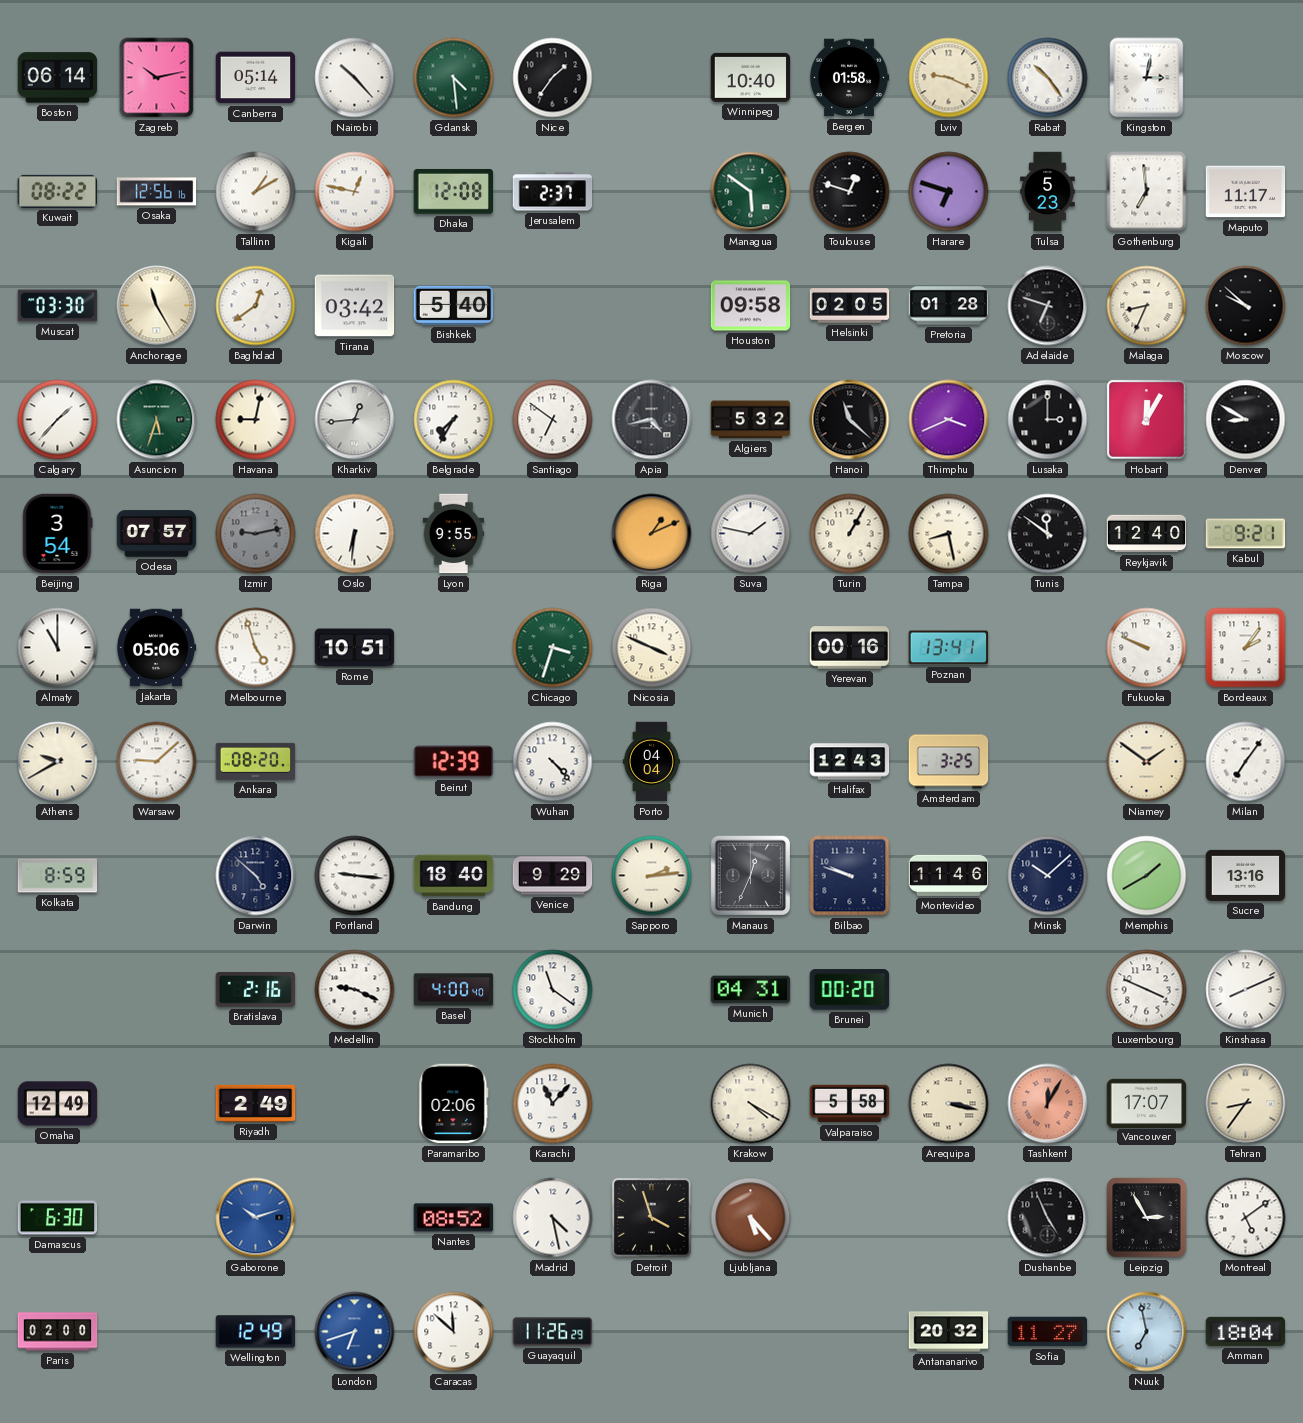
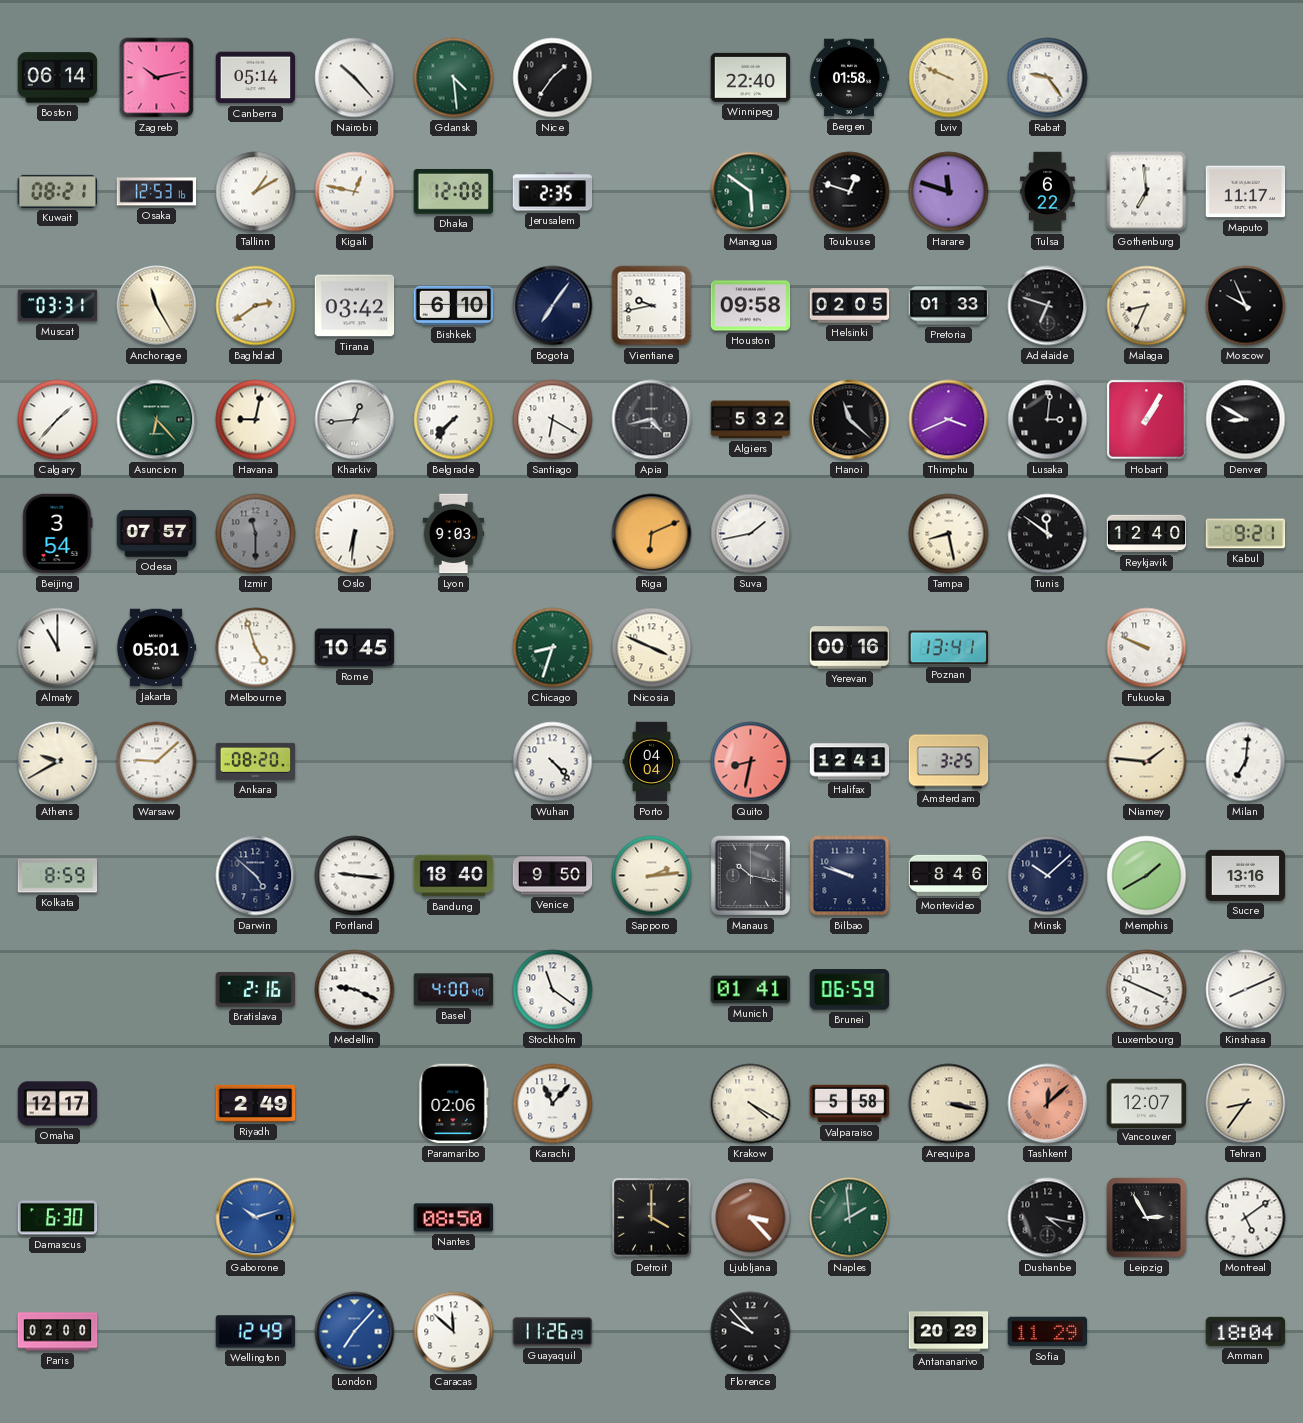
Winnipeg: 10:40 -> 22:40 (751, 77)
Lviv: 9:19 -> 9:49 (949, 78)
Rabat: 10:24 -> 9:24 (1048, 78)
Kingston: 3:02 -> none (1147, 78)
Kuwait: 08:22 -> 08:21 (58, 191)
Osaka: 12:56 -> 12:53 (157, 192)
Jerusalem: 2:37 -> 2:35 (553, 192)
Harare: 6:48 -> 11:48 (949, 192)
Tulsa: 5:23 -> 6:22 (1048, 192)
Muscat: 03:30 -> 03:31 (58, 306)
Baghdad: 12:39 -> 2:39 (256, 306)
Bishkek: 5:40 -> 6:10 (454, 305)
Bogota: none -> 7:06 (553, 306)
Vientiane: none -> 9:43 (652, 306)
Pretoria: 01:28 -> 01:33 (949, 306)
Moscow: 9:52 -> 9:56 (1246, 306)
Asuncion: 5:33 -> 6:23 (157, 420)
Belgrade: 7:35 -> 7:37 (454, 420)
Santiago: 6:51 -> 6:20 (553, 420)
Lusaka: 3:00 -> 3:01 (1048, 420)
Hobart: 12:05 -> 1:05 (1147, 420)
Izmir: 9:13 -> 11:30 (256, 534)
Lyon: 9:55 -> 9:03 (454, 534)
Riga: 1:11 -> 6:11 (652, 534)
Suva: 1:47 -> 1:43 (751, 534)
Turin: 1:05 -> none (850, 534)
Jakarta: 05:06 -> 05:01 (156, 648)
Rome: 10:51 -> 10:45 (355, 648)
Chicago: 3:33 -> 8:33 (553, 648)
Bordeaux: 2:06 -> none (1246, 648)
Beirut: 12:39 -> none (453, 762)
Quito: none -> 8:32 (751, 762)
Halifax: 12:43 -> 12:41 (850, 762)
Niamey: 1:51 -> 1:46 (1147, 762)
Milan: 7:06 -> 7:01 (1246, 762)
Venice: 9:29 -> 9:50 (553, 876)
Manaus: 12:34 -> 10:17 (751, 876)
Montevideo: 11:46 -> 8:46 (949, 875)
Munich: 04:31 -> 01:41 (751, 990)
Brunei: 00:20 -> 06:59 (850, 990)
Omaha: 12:49 -> 12:17 (58, 1104)
Tashkent: 12:05 -> 12:08 (1048, 1104)
Vancouver: 17:07 -> 12:07 (1147, 1103)
Nantes: 08:52 -> 08:50 (454, 1218)
Madrid: 4:28 -> none (553, 1218)
Detroit: 3:57 -> 4:00 (652, 1218)
Ljubljana: 5:23 -> 3:23 (751, 1218)
Naples: none -> 1:59 (850, 1218)
Dushanbe: 4:56 -> 4:17 (1048, 1218)
London: 6:42 -> 7:07 (355, 1332)
Florence: none -> 9:53 (751, 1332)
Antananarivo: 20:32 -> 20:29 (949, 1332)
Sofia: 11:27 -> 11:29 (1048, 1332)
Nuuk: 6:58 -> none (1147, 1332)
